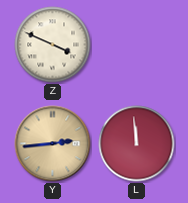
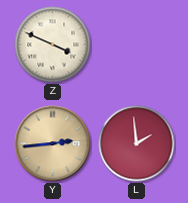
L: 11:59 -> 1:59 (137, 144)
